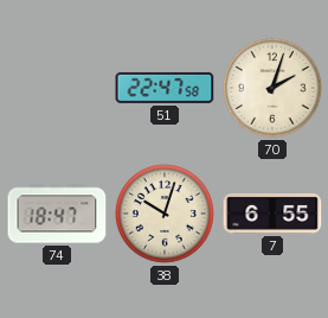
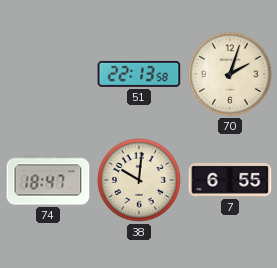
51: 22:47 -> 22:13 (139, 74)
38: 10:03 -> 10:01 (140, 181)
